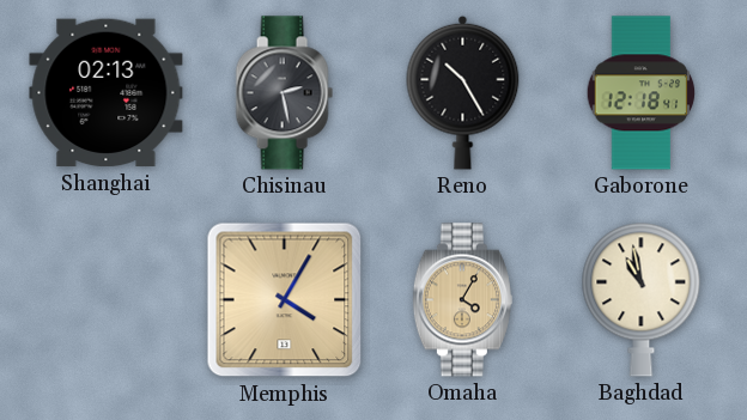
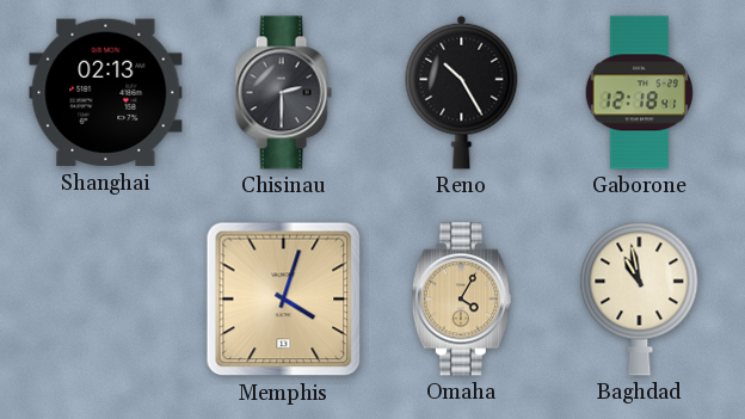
Chisinau: 2:28 -> 2:30 (283, 93)
Memphis: 4:05 -> 4:03 (284, 300)
